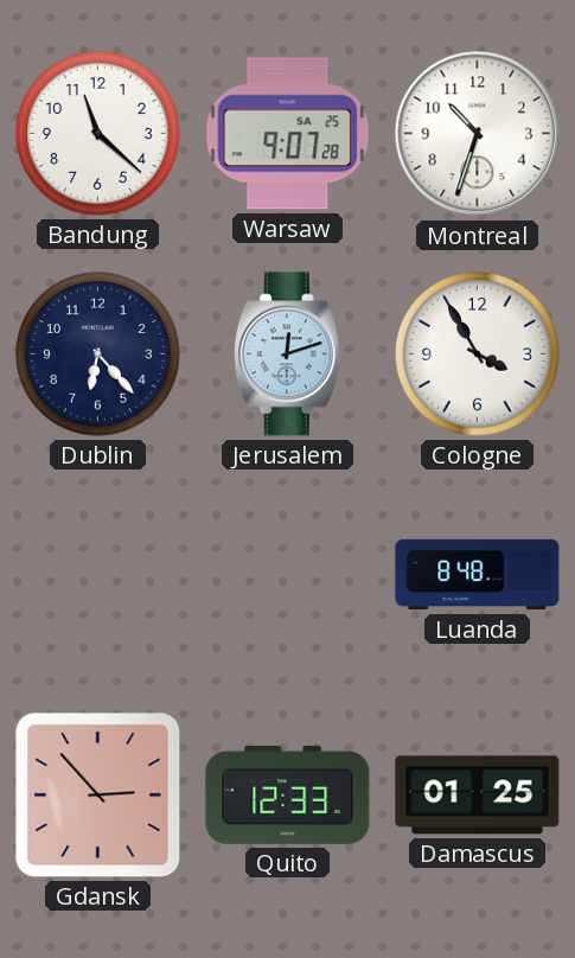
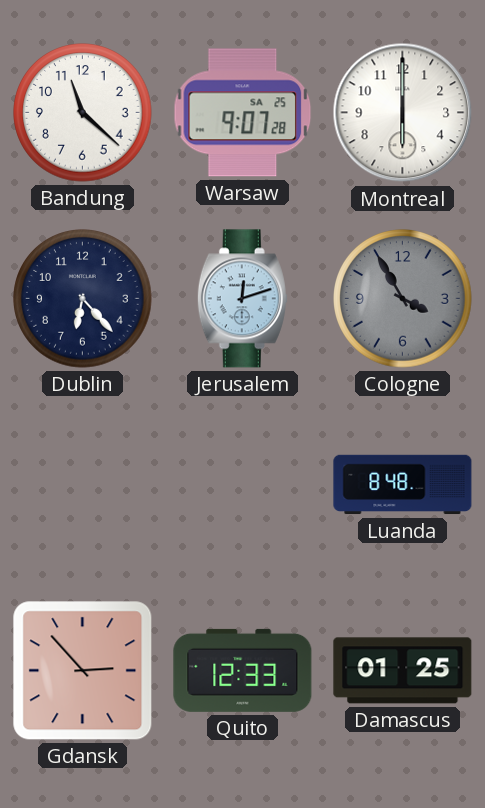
Montreal: 10:33 -> 6:00 (403, 113)
Cologne dial: white -> grey (403, 299)
